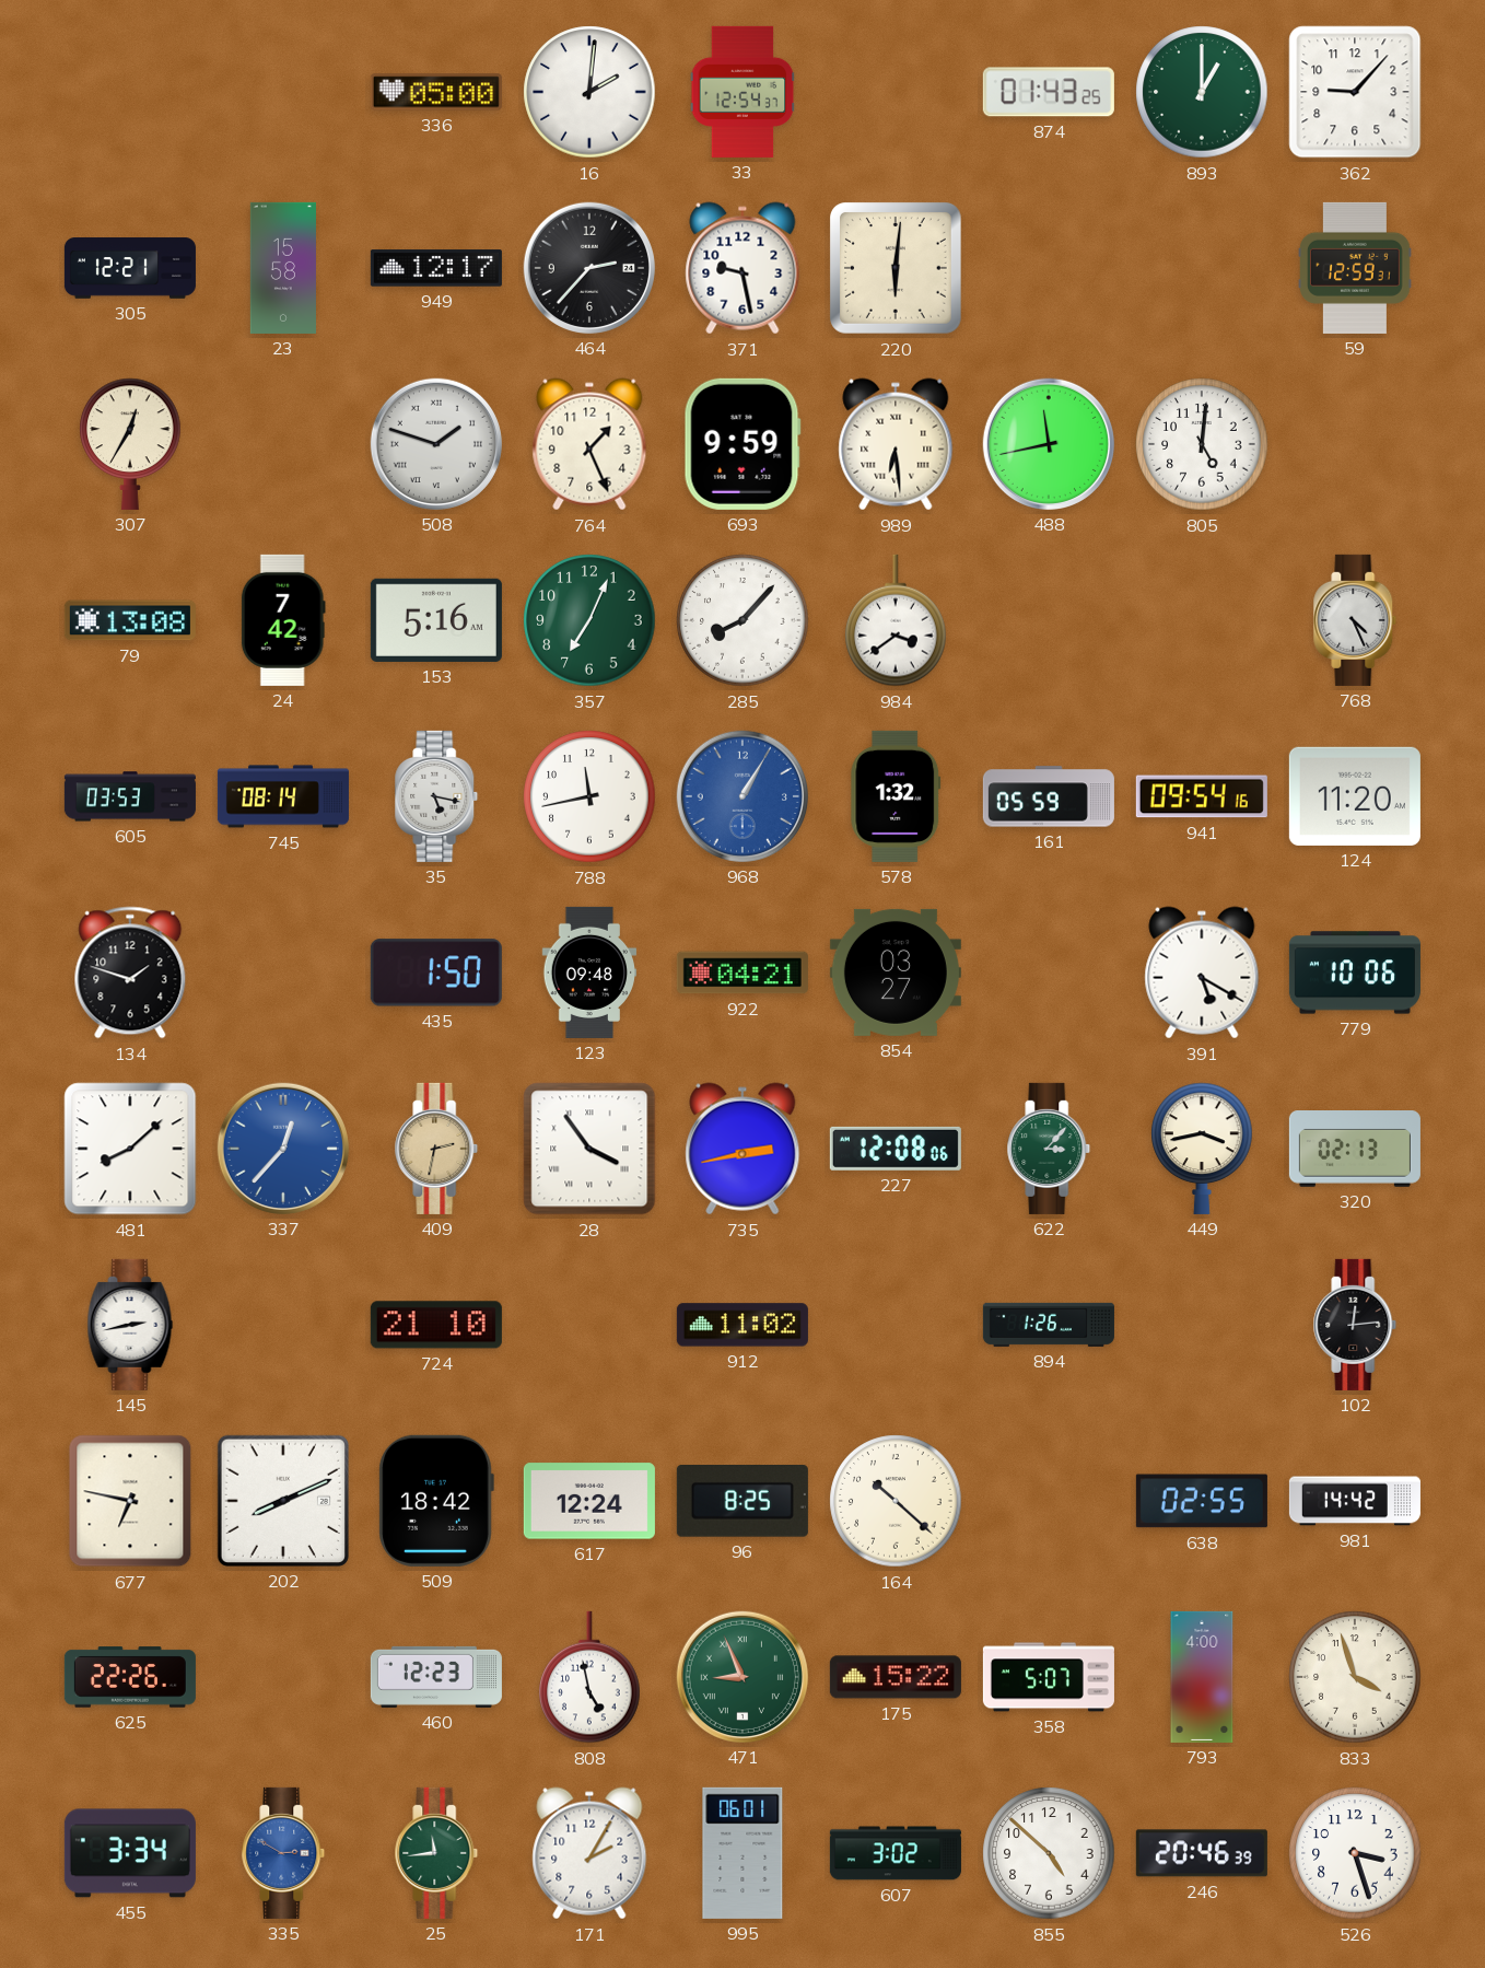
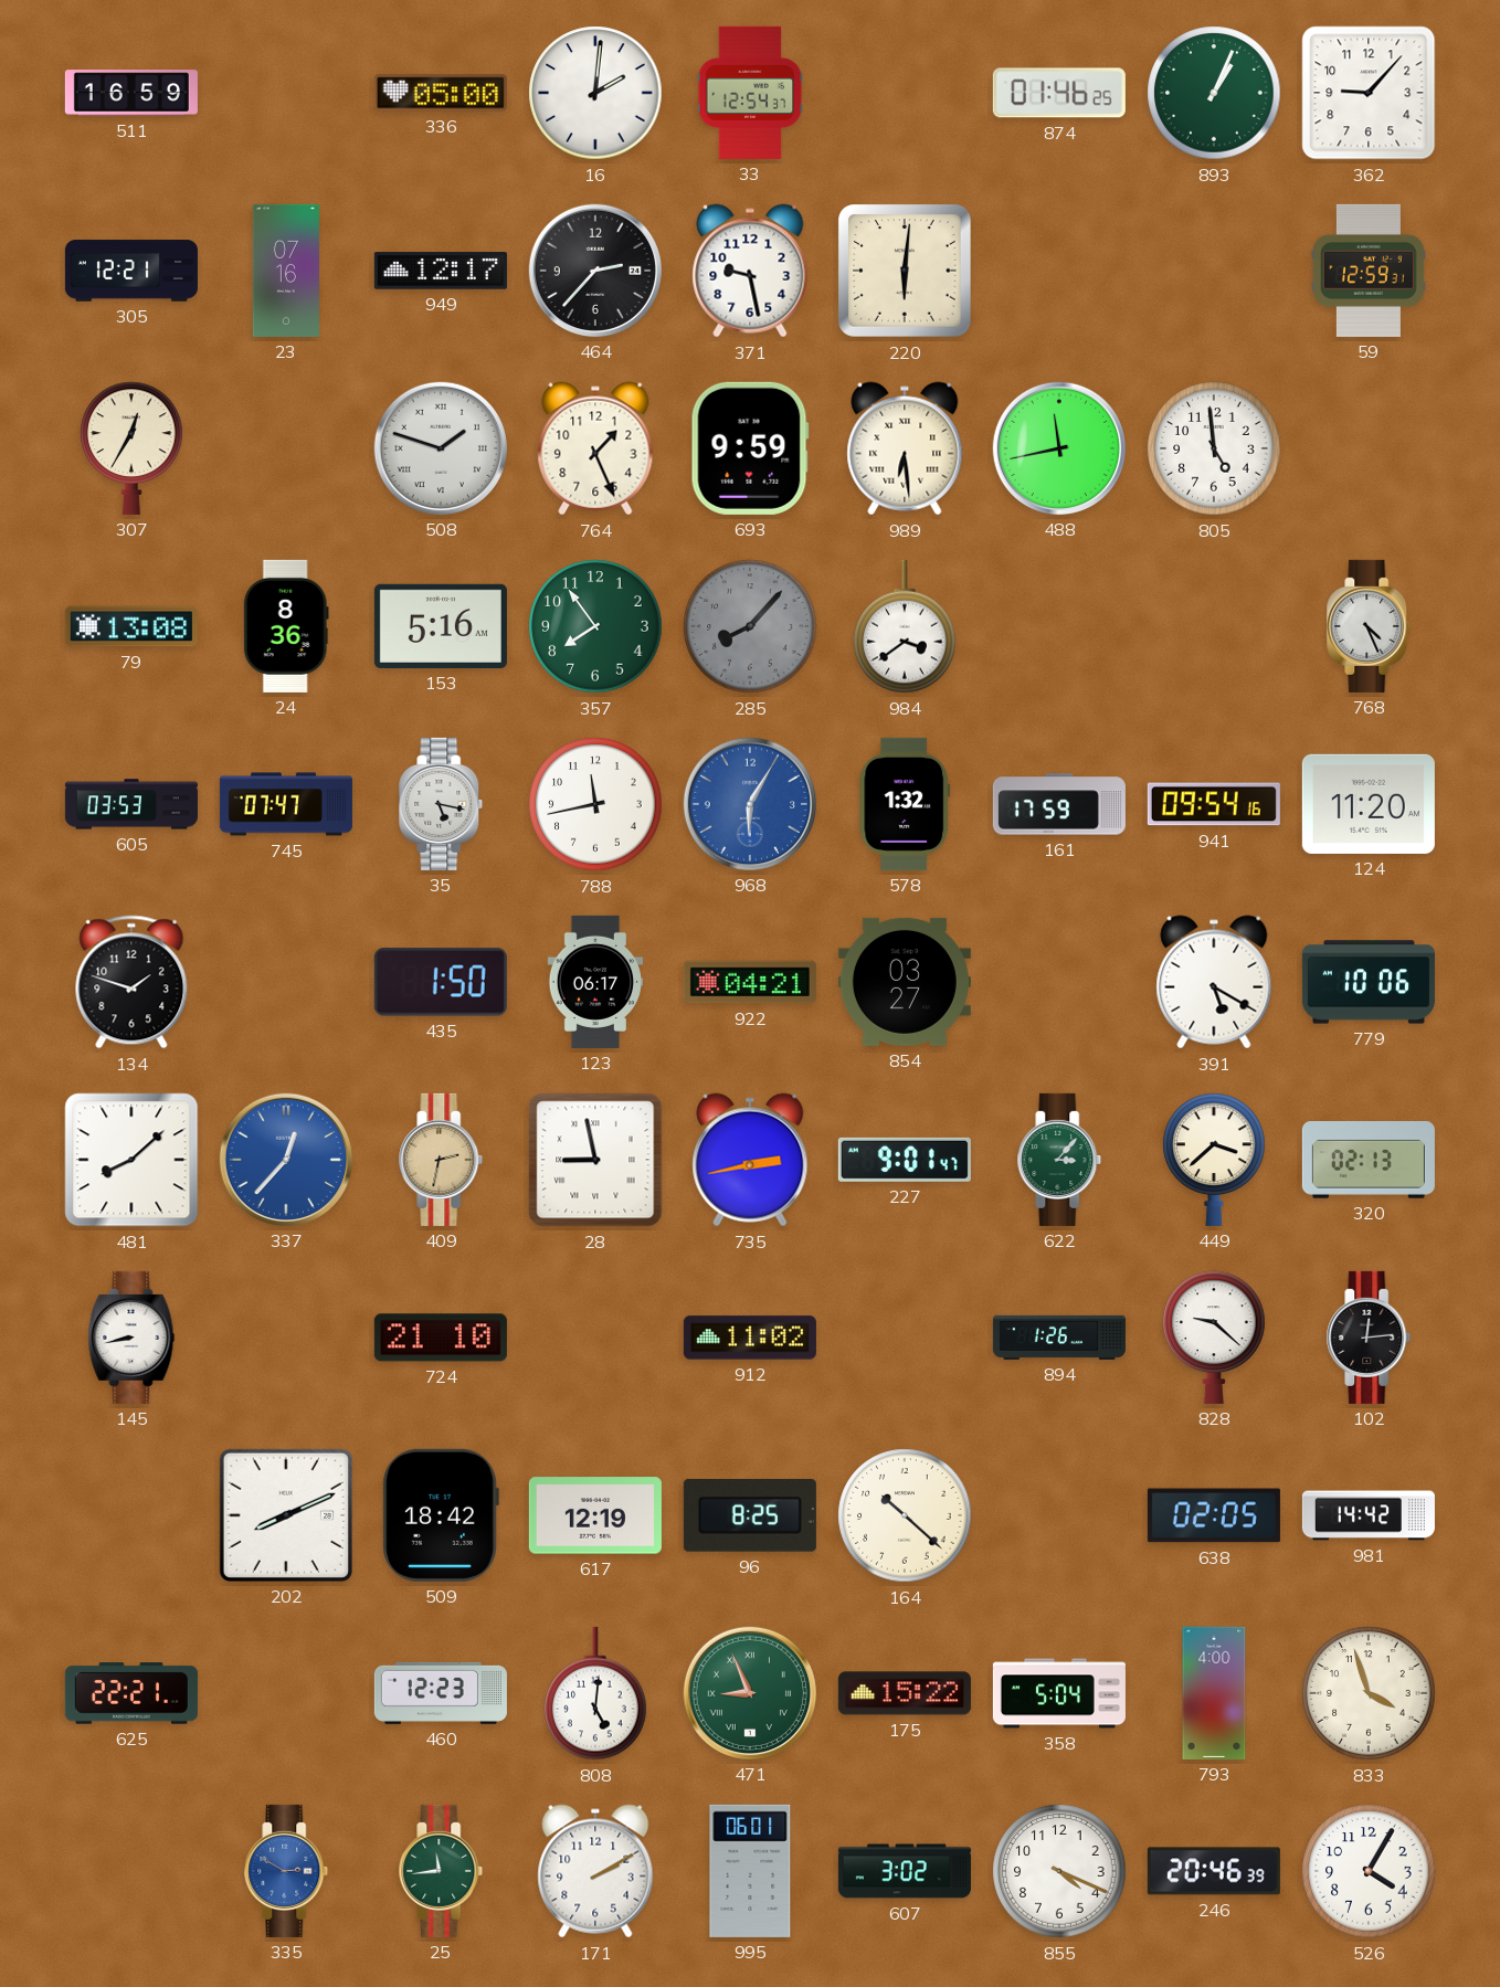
511: none -> 16:59 (131, 93)
874: 01:43 -> 01:46 (1059, 93)
893: 1:00 -> 1:04 (1214, 93)
23: 15:58 -> 07:16 (286, 271)
805: 5:01 -> 4:59 (1214, 448)
24: 7:42 -> 8:36 (286, 626)
357: 7:04 -> 7:54 (595, 626)
285 dial: white -> grey (750, 626)
745: 08:14 -> 07:47 (286, 804)
968: 1:05 -> 6:05 (750, 804)
161: 05:59 -> 17:59 (1059, 804)
123: 09:48 -> 06:17 (595, 982)
28: 3:54 -> 8:58 (595, 1160)
227: 12:08 -> 9:01 (905, 1160)
449: 3:43 -> 3:38 (1214, 1160)
145: 2:43 -> 8:43 (131, 1338)
828: none -> 9:22 (1214, 1338)
677: 6:47 -> none (130, 1501)
617: 12:24 -> 12:19 (595, 1515)
638: 02:55 -> 02:05 (1214, 1515)
625: 22:26 -> 22:21 (131, 1693)
808: 4:58 -> 5:01 (595, 1693)
358: 5:07 -> 5:04 (1059, 1693)
455: 3:34 -> none (130, 1853)
171: 2:05 -> 2:10 (595, 1871)
855: 4:52 -> 4:19 (1059, 1871)
526: 3:27 -> 4:05 (1369, 1871)
